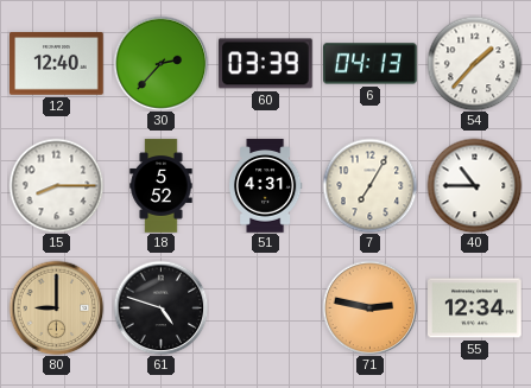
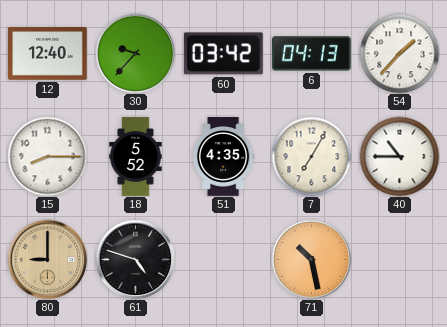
30: 2:37 -> 9:37 (135, 53)
60: 03:39 -> 03:42 (224, 54)
51: 4:31 -> 4:35 (223, 157)
71: 2:47 -> 10:28 (311, 259)
55: 12:34 -> none (475, 309)
